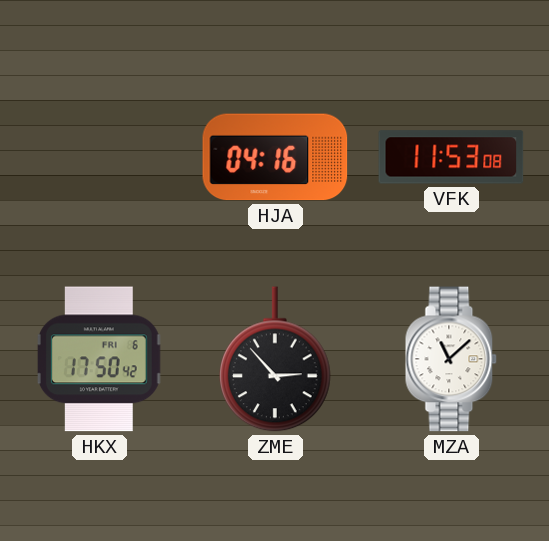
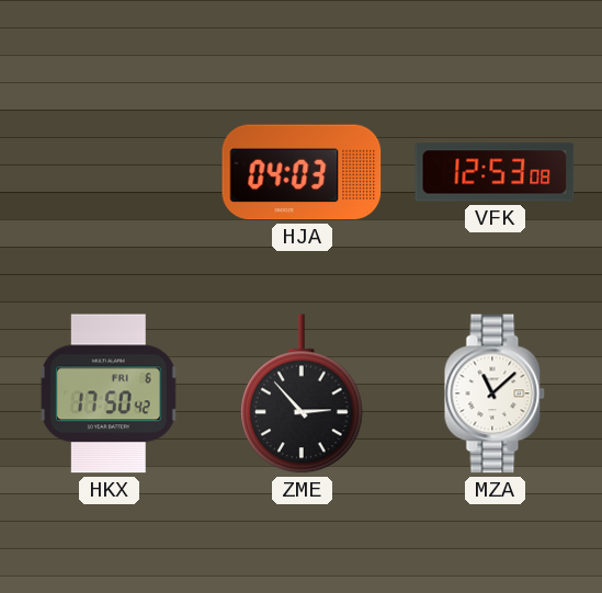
HJA: 04:16 -> 04:03 (302, 172)
VFK: 11:53 -> 12:53 (495, 172)
